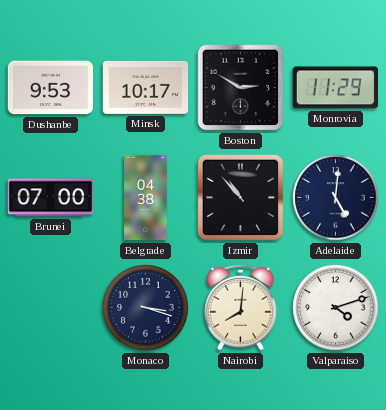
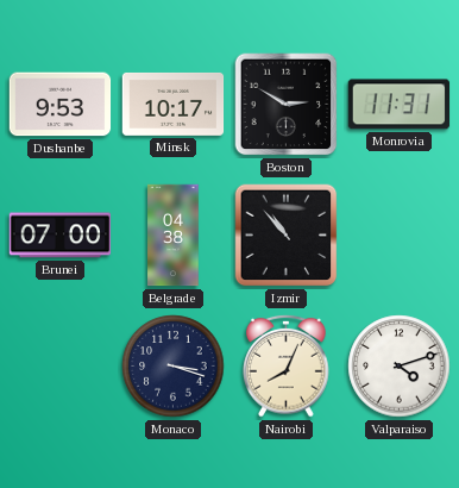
Monrovia: 11:29 -> 11:31 (400, 105)
Adelaide: 5:01 -> none (336, 198)
Nairobi: 8:01 -> 8:04 (287, 365)
